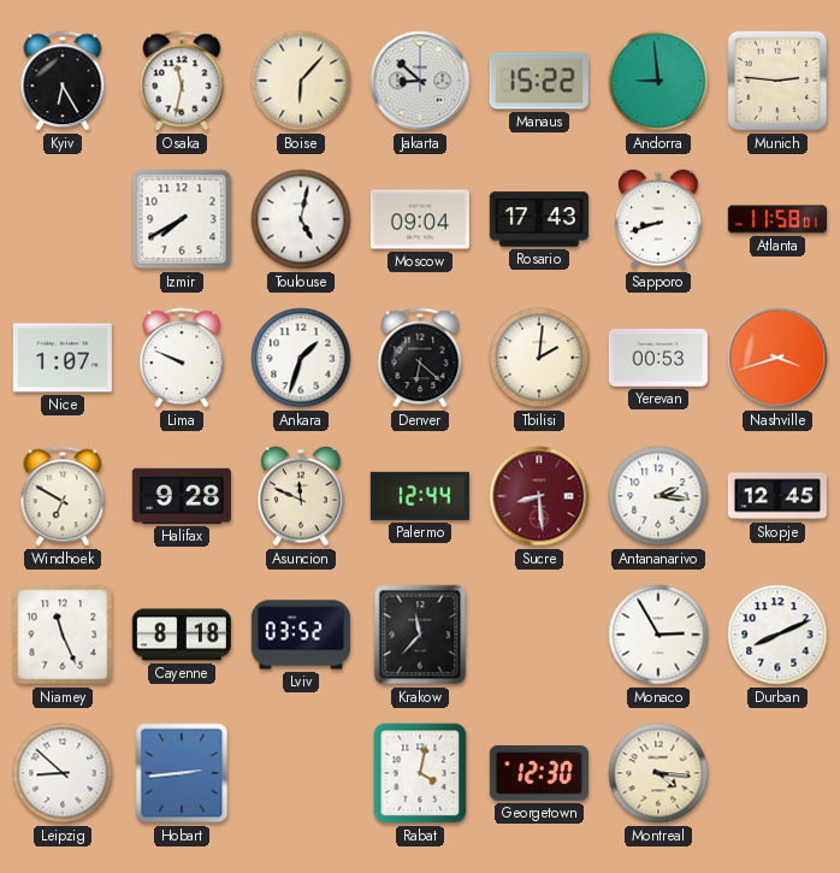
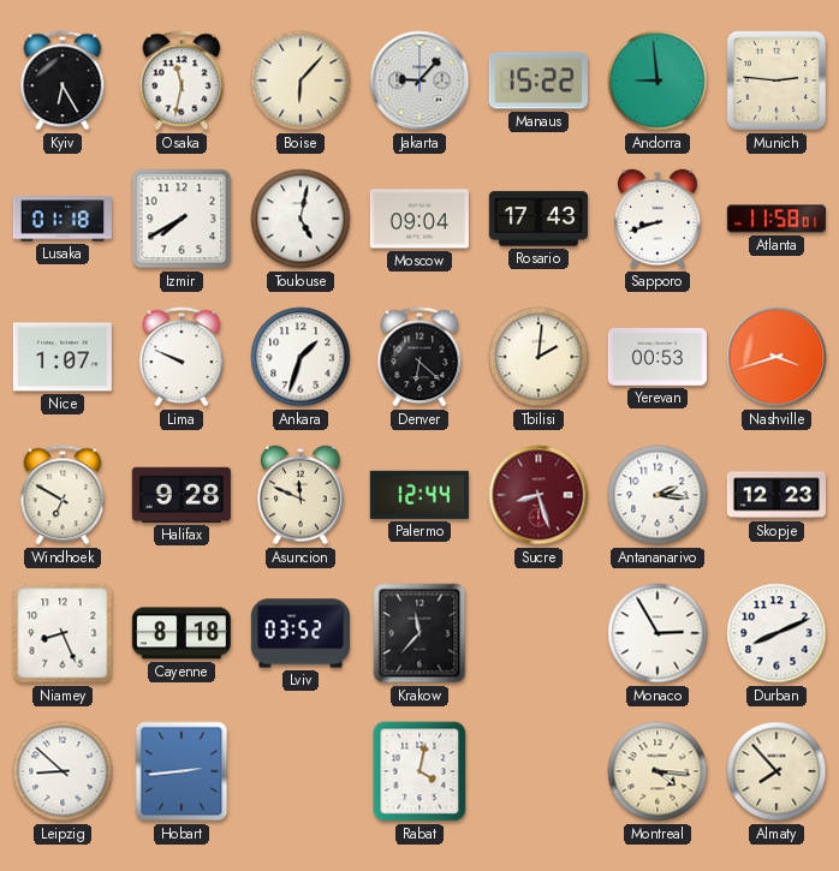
Jakarta: 8:52 -> 9:07 (419, 80)
Lusaka: none -> 01:18 (63, 219)
Sucre: 8:29 -> 8:27 (538, 495)
Skopje: 12:45 -> 12:23 (776, 495)
Niamey: 11:26 -> 8:26 (63, 633)
Georgetown: 12:30 -> none (539, 774)
Almaty: none -> 7:53 (776, 771)
